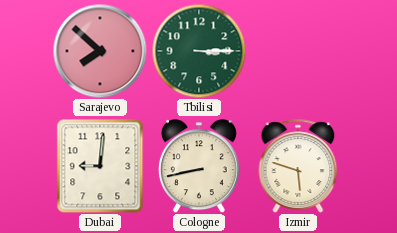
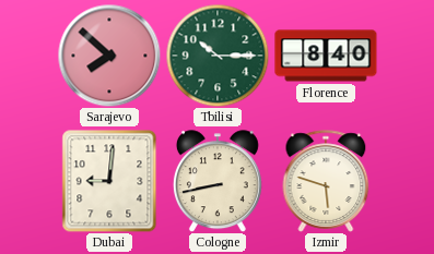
Tbilisi: 3:15 -> 10:15 (218, 56)
Florence: none -> 8:40 (326, 56)
